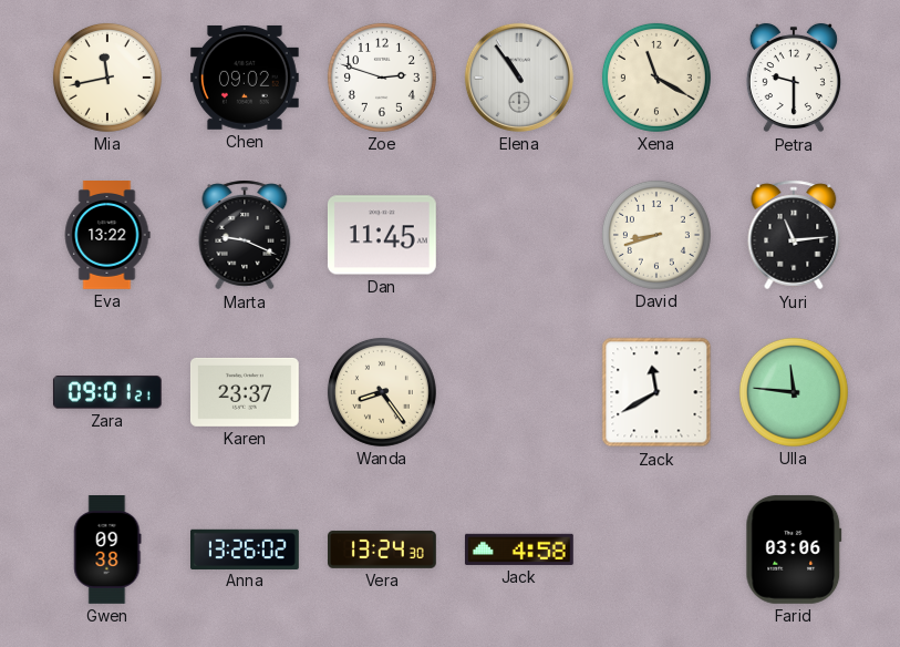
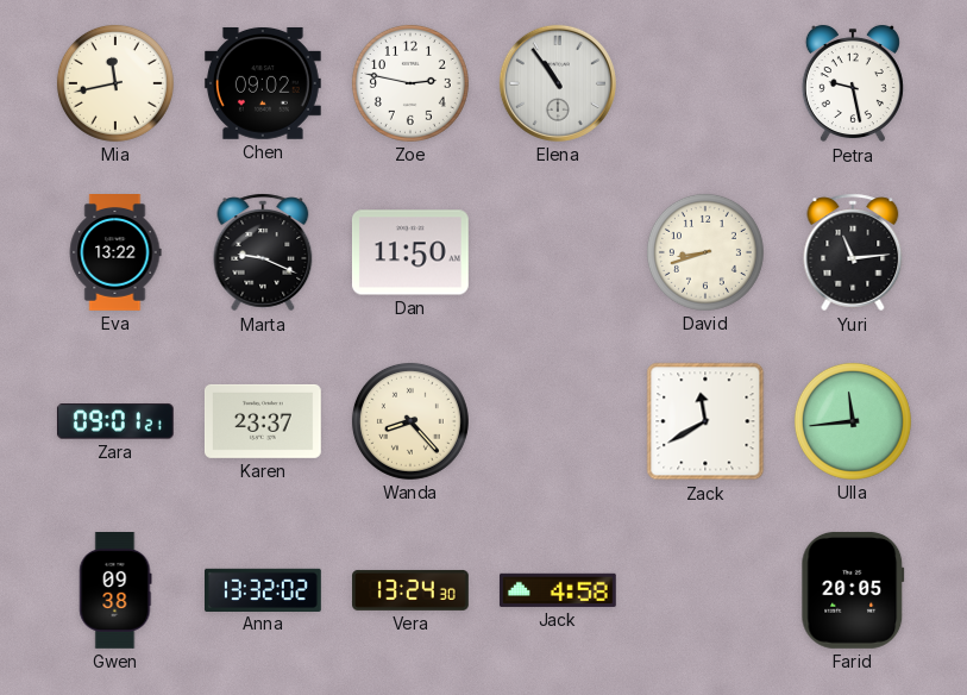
Zoe: 2:48 -> 2:47 (410, 83)
Xena: 11:20 -> none (656, 78)
Petra: 9:30 -> 9:28 (853, 83)
Dan: 11:45 -> 11:50 (410, 252)
Wanda: 8:24 -> 8:23 (410, 421)
Ulla: 11:46 -> 11:44 (853, 421)
Anna: 13:26 -> 13:32 (264, 589)
Farid: 03:06 -> 20:05 (853, 590)
